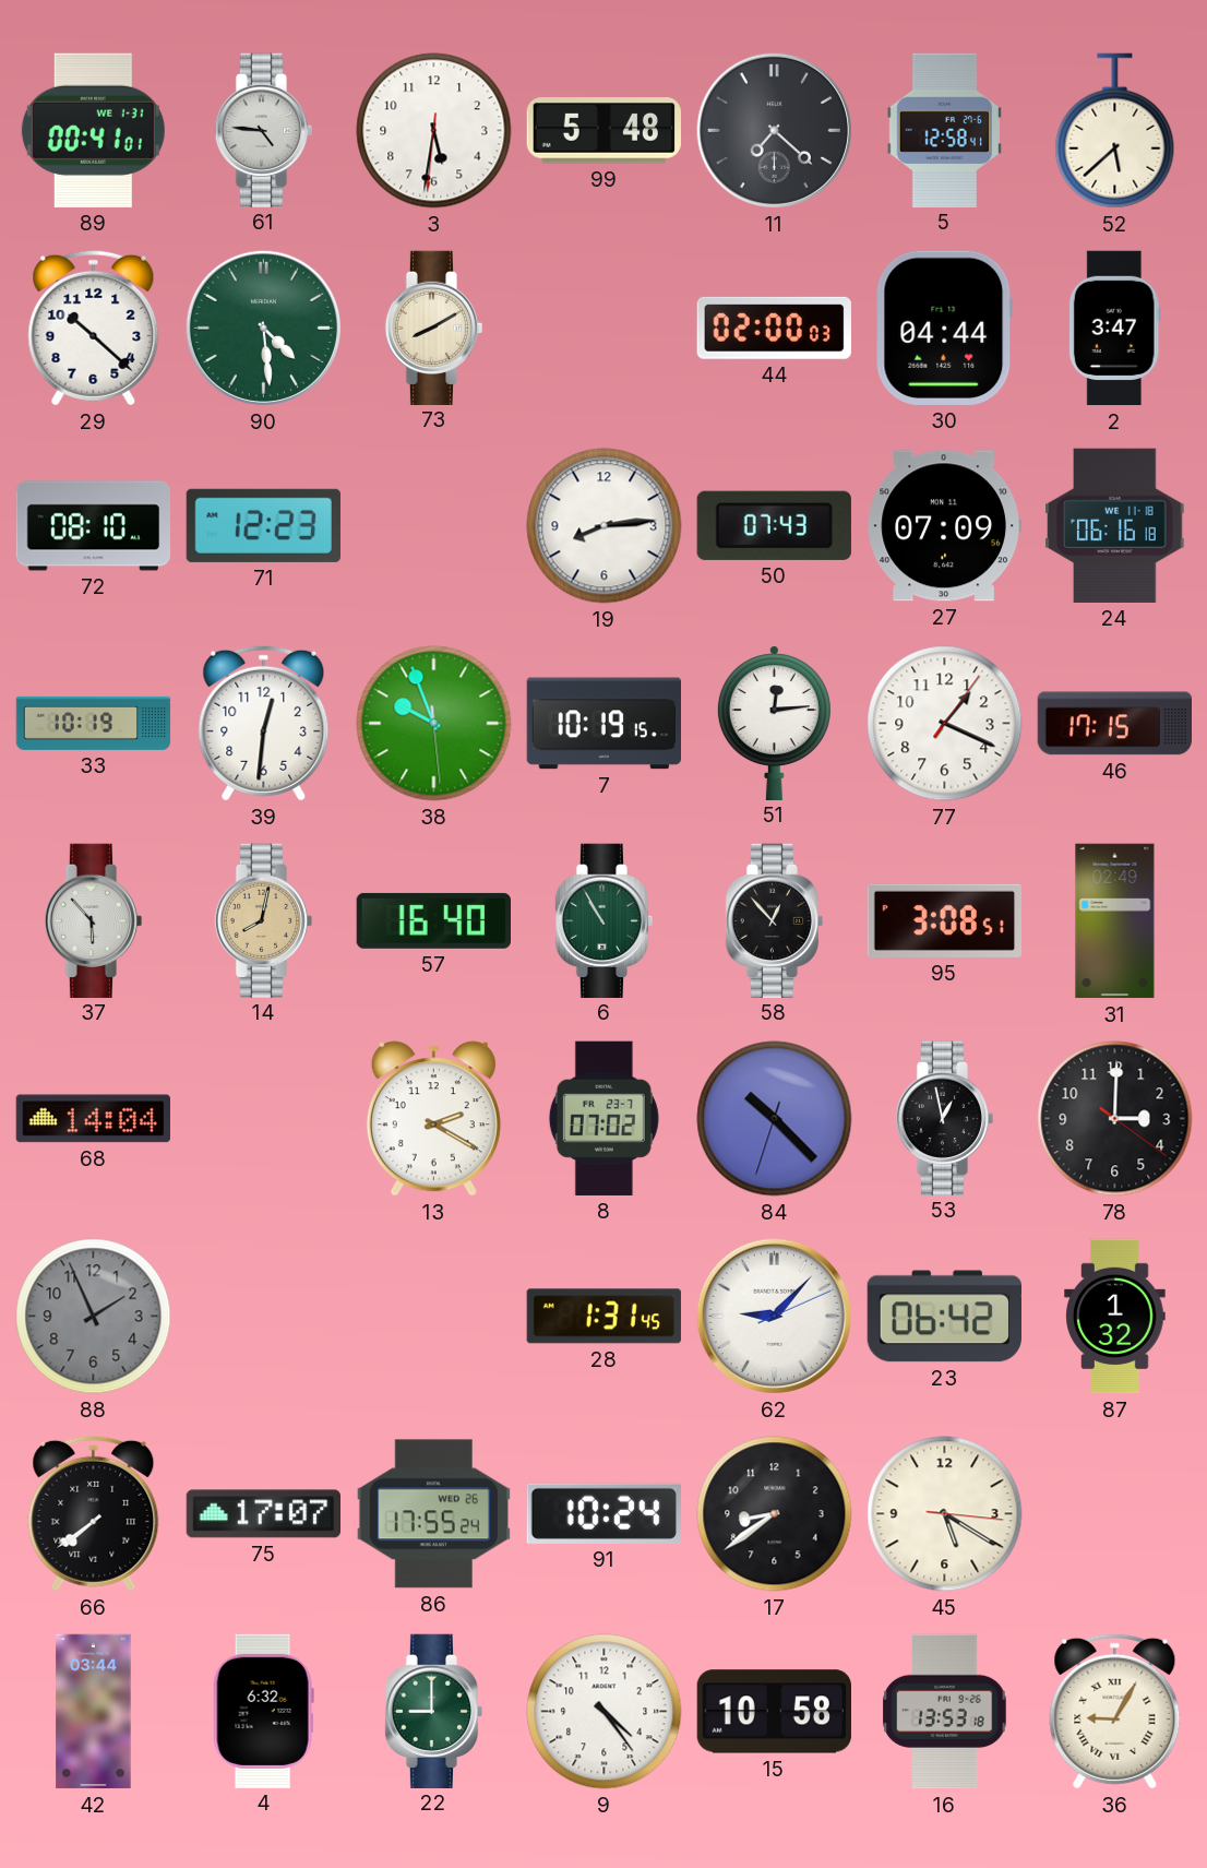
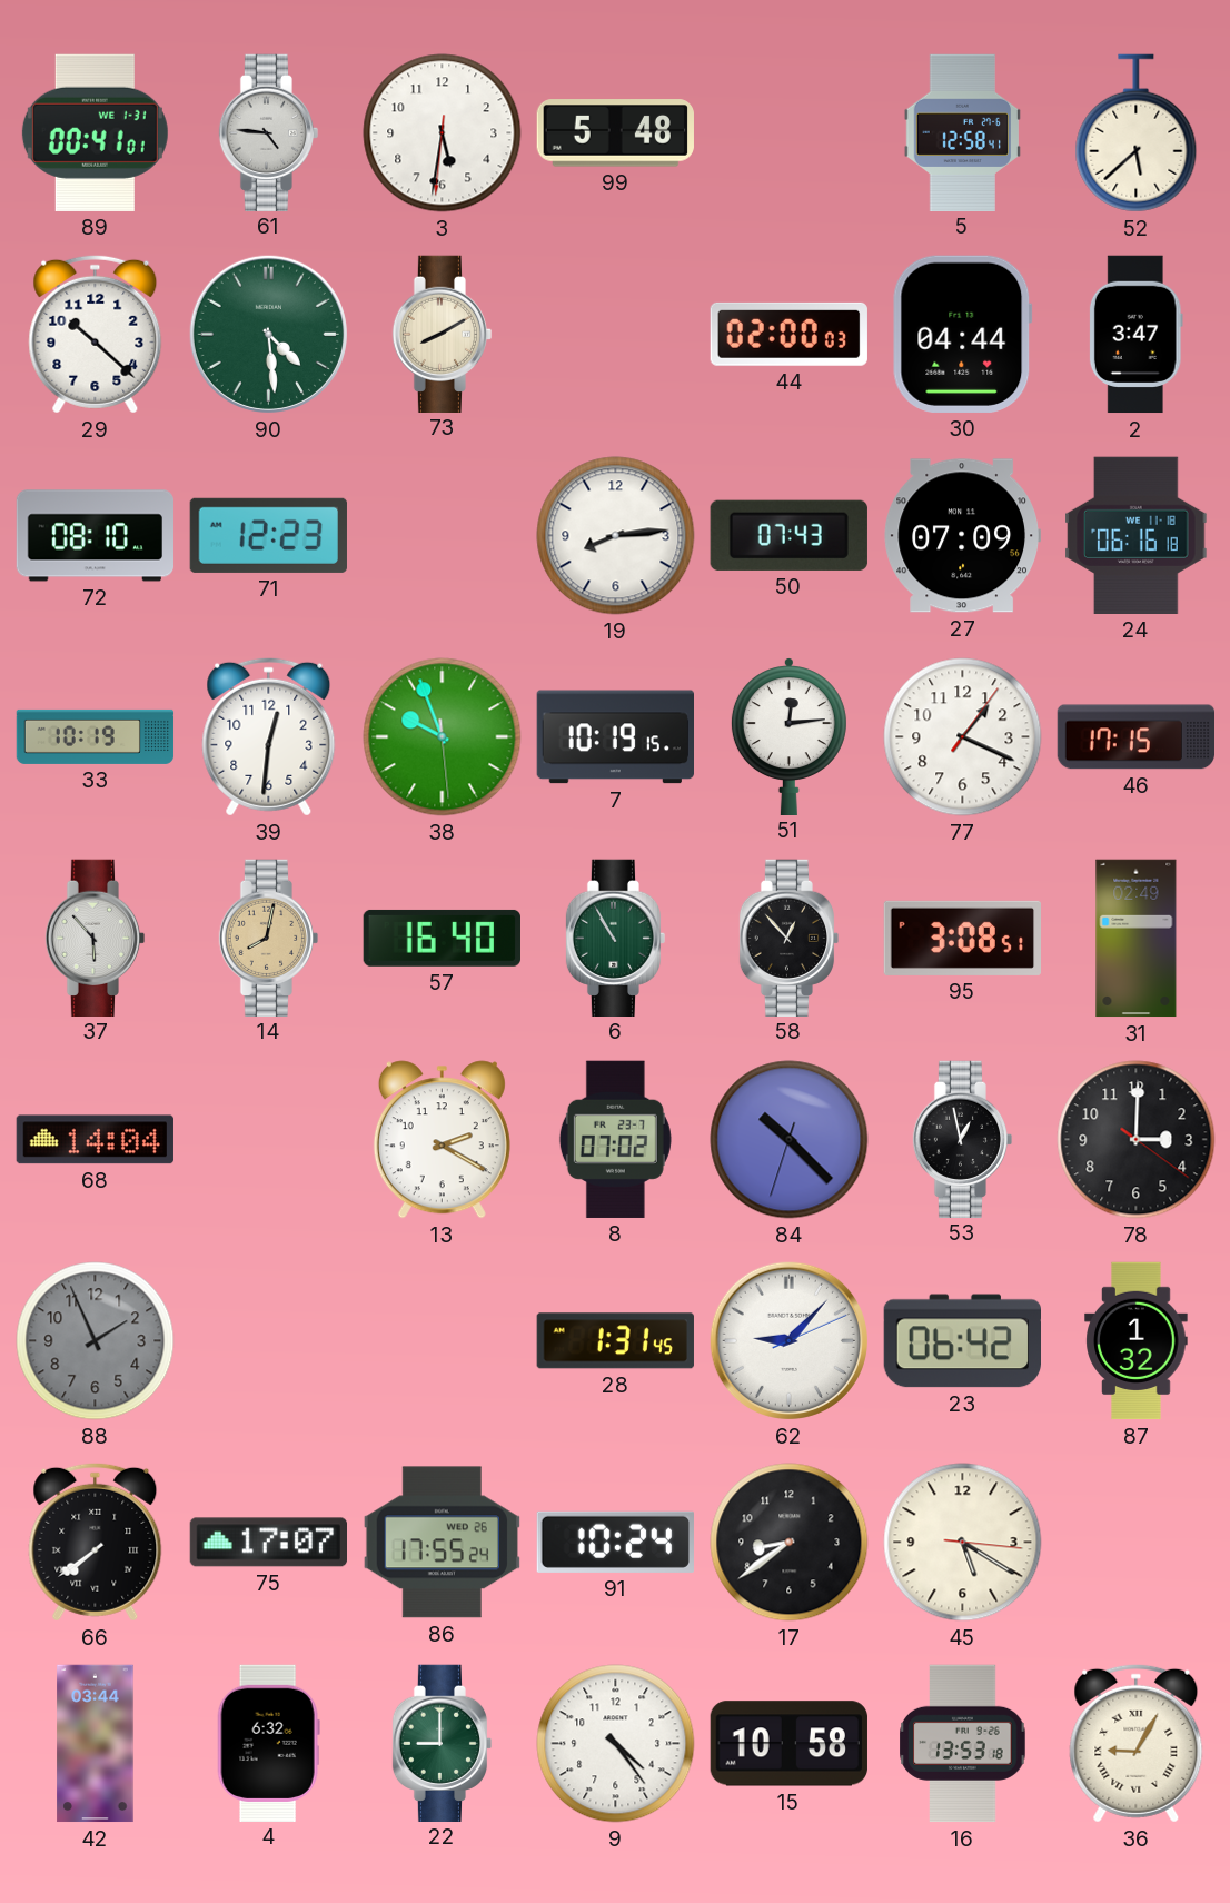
11: 7:22 -> none (774, 130)
